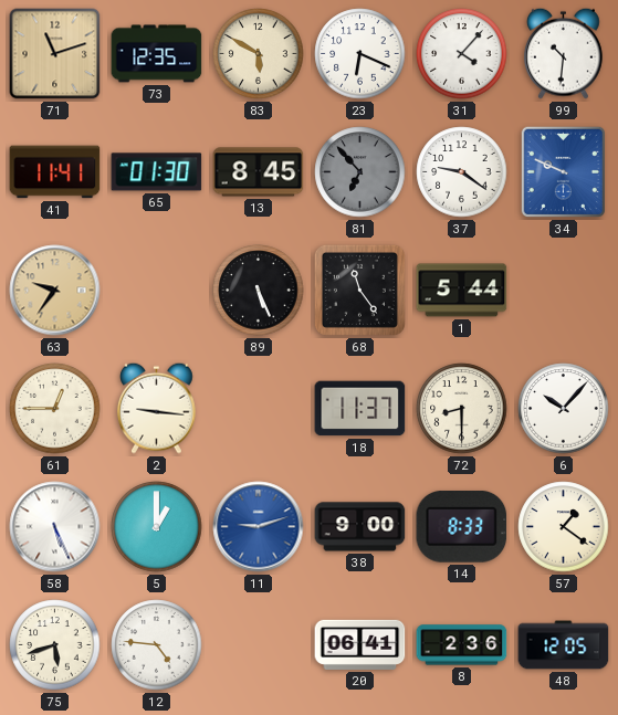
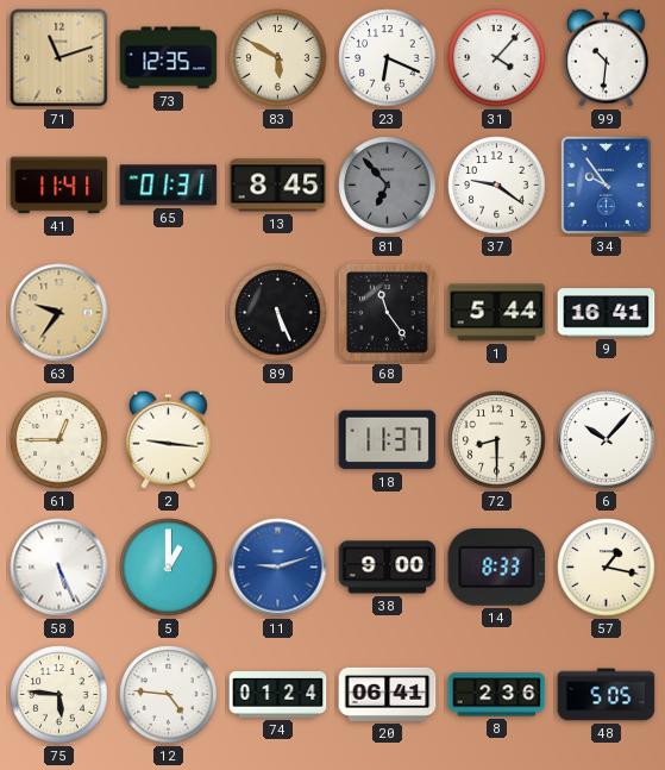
65: 01:30 -> 01:31 (169, 186)
34: 9:49 -> 9:54 (606, 186)
9: none -> 16:41 (607, 313)
57: 1:21 -> 1:17 (607, 568)
75: 5:42 -> 5:46 (59, 695)
74: none -> 01:24 (278, 695)
48: 12:05 -> 5:05 (607, 695)
